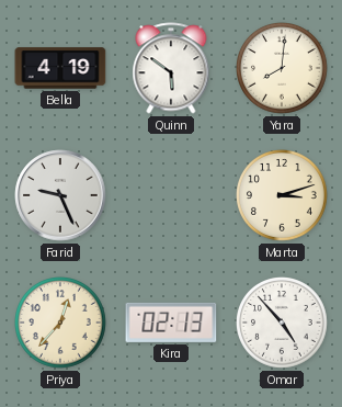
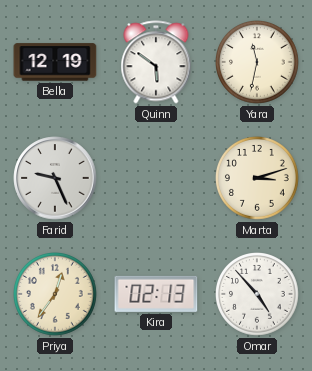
Bella: 4:19 -> 12:19 (55, 62)
Yara: 8:01 -> 11:32 (258, 63)
Priya: 12:37 -> 12:36 (56, 295)
